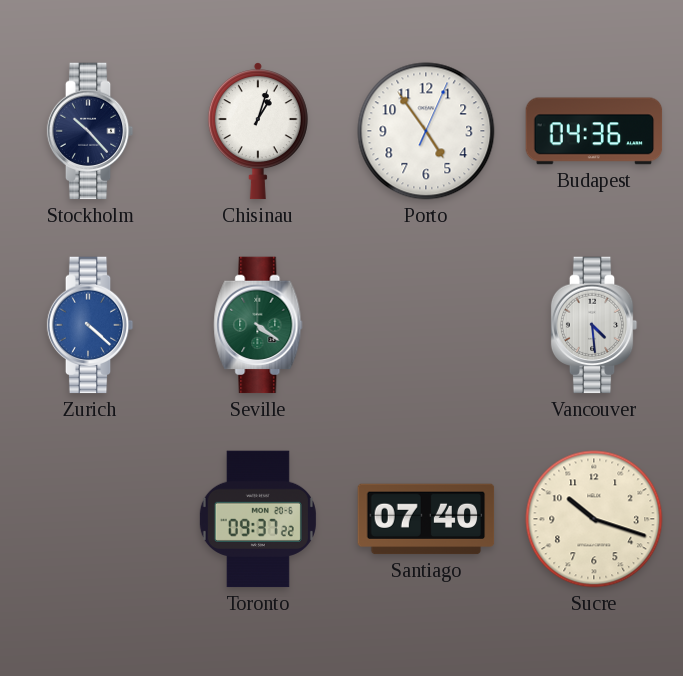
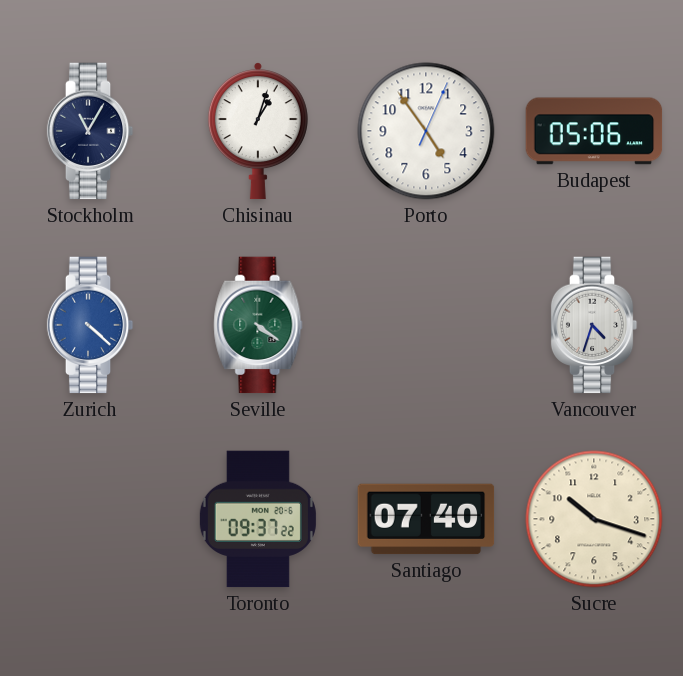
Stockholm: 10:23 -> 11:05 (90, 131)
Budapest: 04:36 -> 05:06 (594, 131)
Vancouver: 4:29 -> 4:33 (594, 325)
